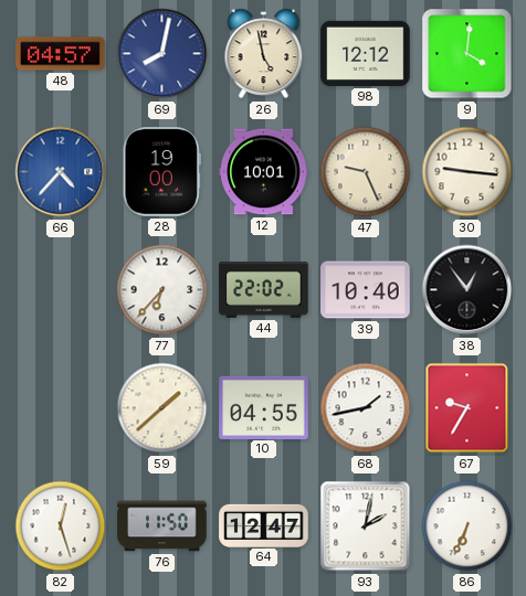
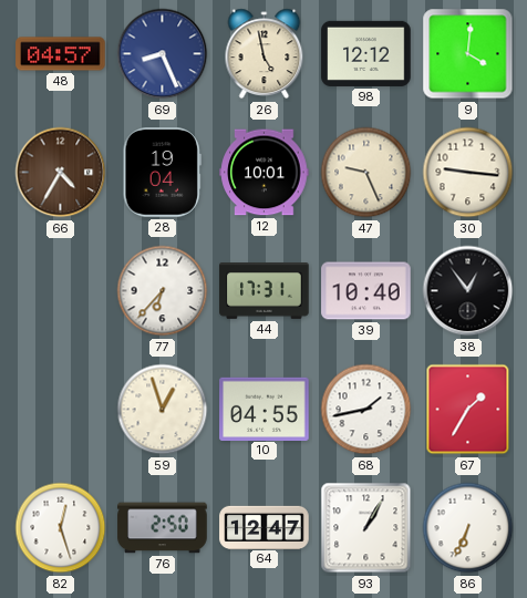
69: 8:02 -> 8:26 (163, 54)
66: 4:37 -> 4:35 (61, 173)
66 dial: blue -> brown (61, 173)
28: 19:00 -> 19:04 (162, 173)
44: 22:02 -> 17:31 (265, 291)
59: 1:38 -> 12:57 (163, 410)
67: 9:35 -> 1:35 (468, 410)
76: 11:50 -> 2:50 (163, 528)
93: 2:02 -> 1:05 (366, 528)
